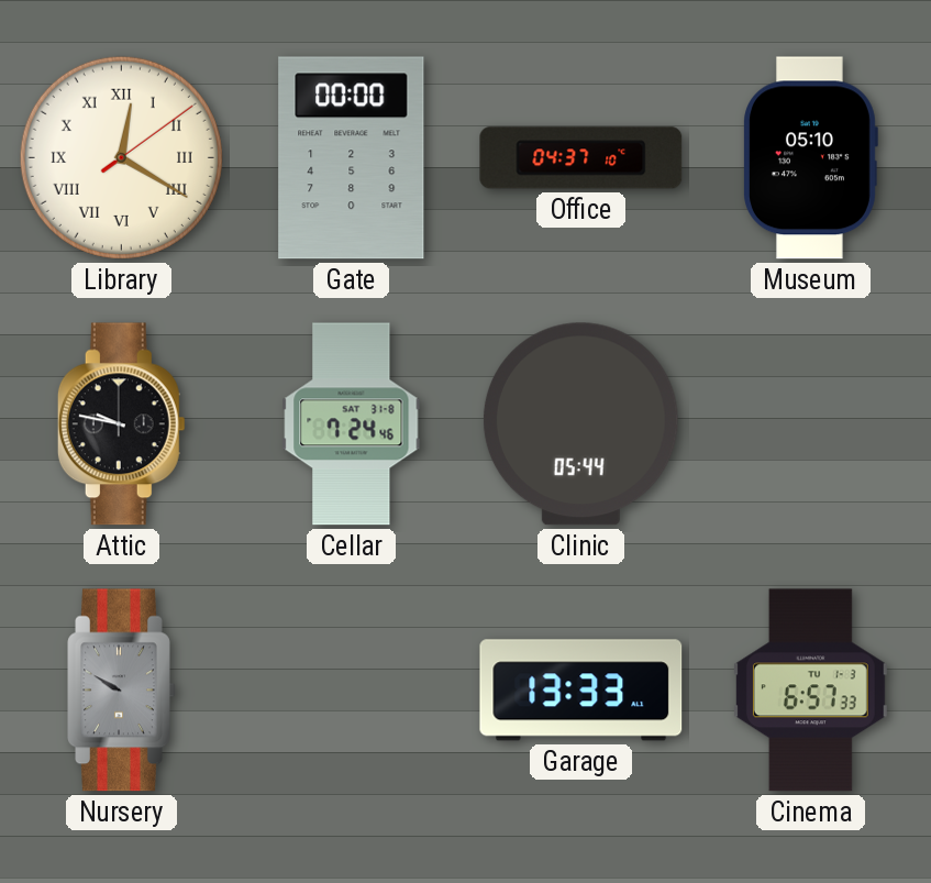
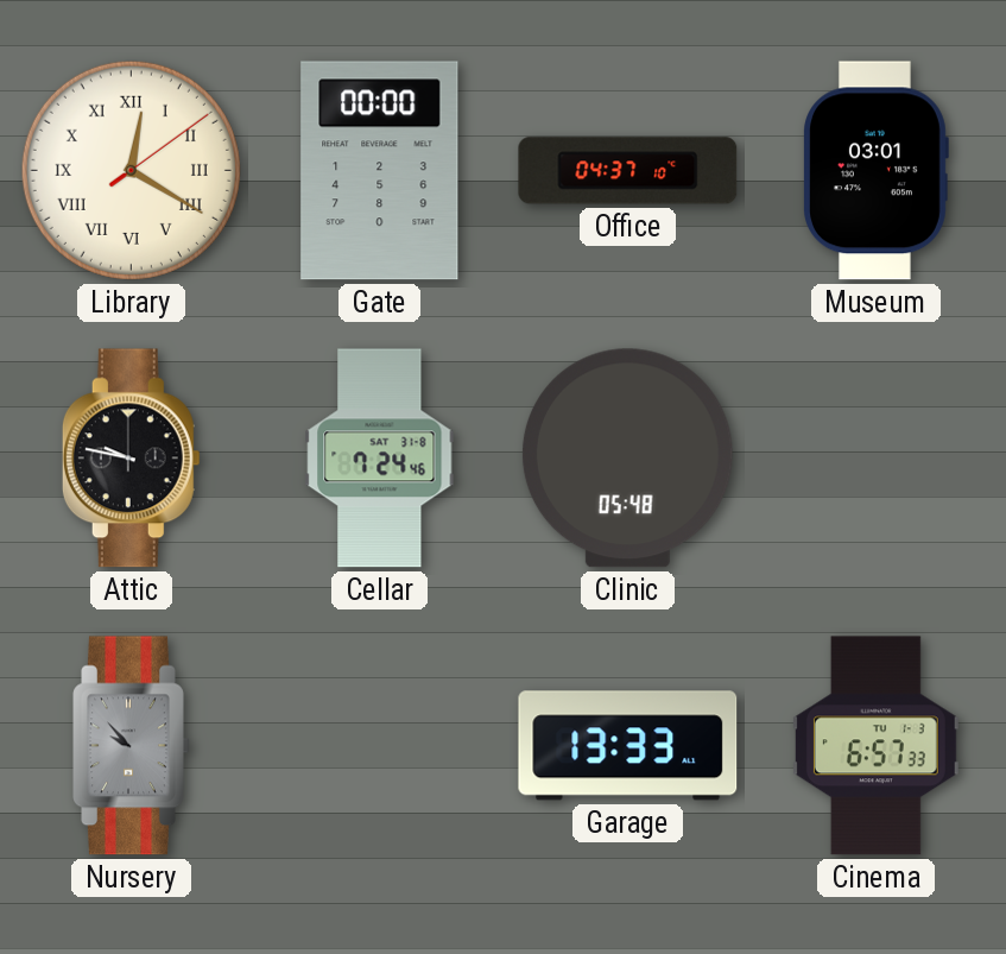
Museum: 05:10 -> 03:01 (877, 171)
Clinic: 05:44 -> 05:48 (627, 459)
Nursery: 9:50 -> 9:53 (132, 746)
